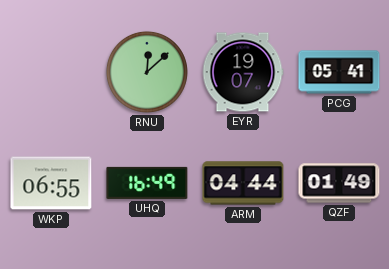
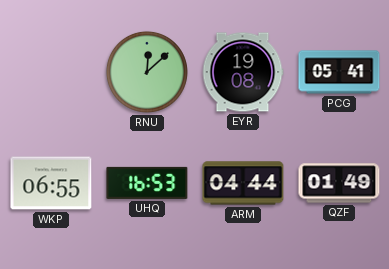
EYR: 19:07 -> 19:08 (243, 72)
UHQ: 16:49 -> 16:53 (147, 183)
